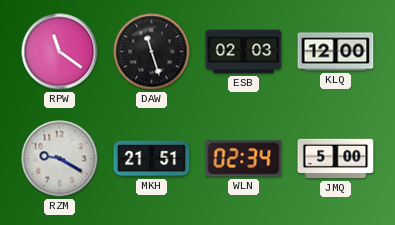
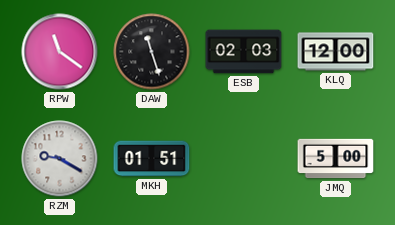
MKH: 21:51 -> 01:51 (152, 159)
WLN: 02:34 -> none (244, 159)
